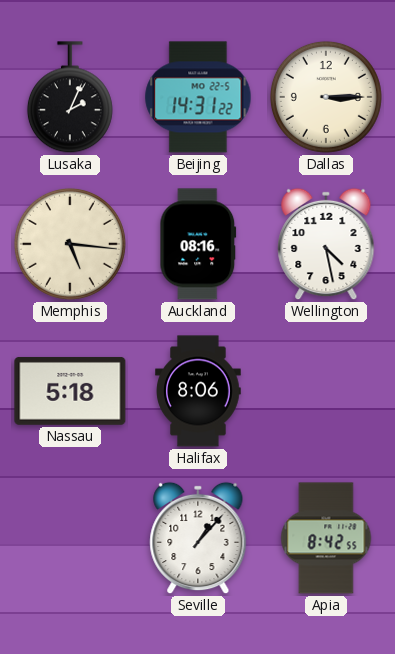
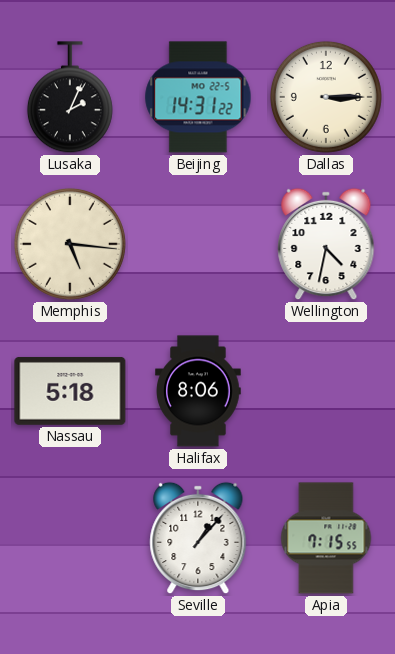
Auckland: 08:16 -> none (198, 244)
Wellington: 4:28 -> 4:32 (326, 244)
Apia: 8:42 -> 7:15 (326, 538)
